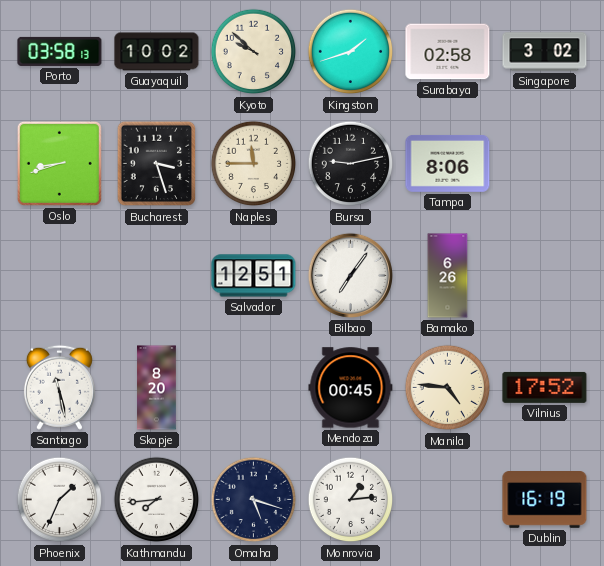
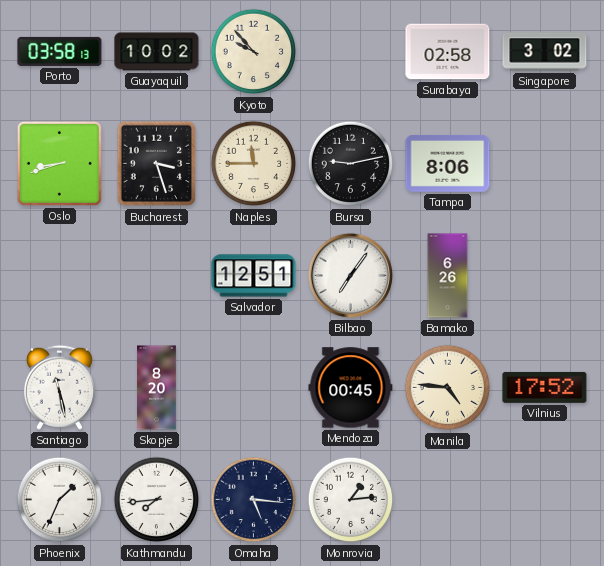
Kyoto: 9:52 -> 9:53 (254, 52)
Kingston: 1:42 -> none (351, 52)
Omaha: 5:18 -> 5:16 (254, 500)
Dublin: 16:19 -> none (545, 500)
